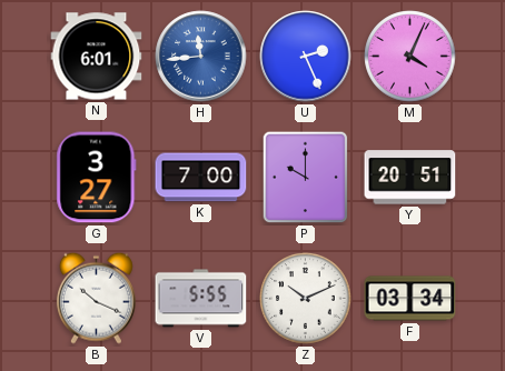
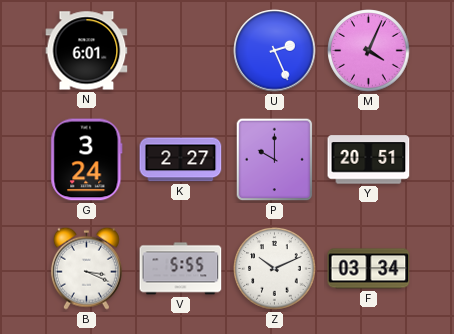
H: 11:44 -> none (201, 57)
G: 3:27 -> 3:24 (87, 160)
K: 7:00 -> 2:27 (181, 160)
B: 10:19 -> 3:19 (86, 268)
